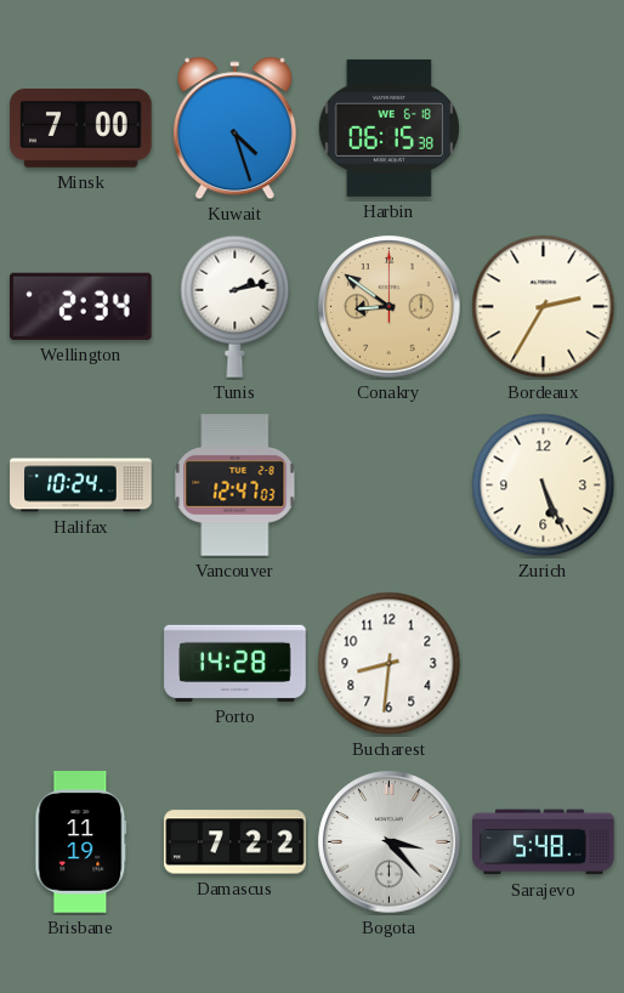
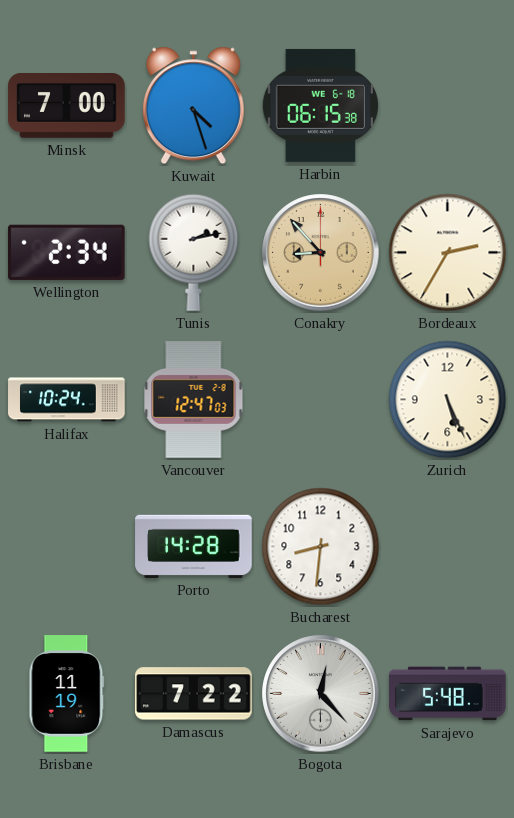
Conakry: 8:51 -> 8:53 (321, 253)
Bogota: 3:23 -> 12:23 (321, 694)
